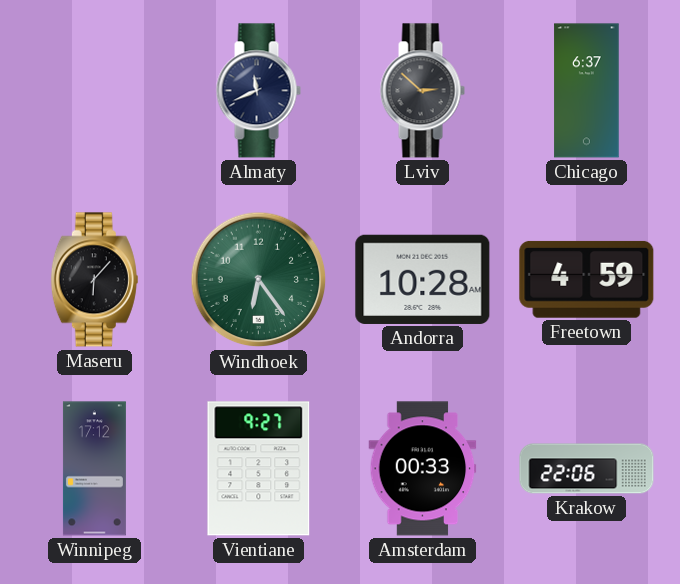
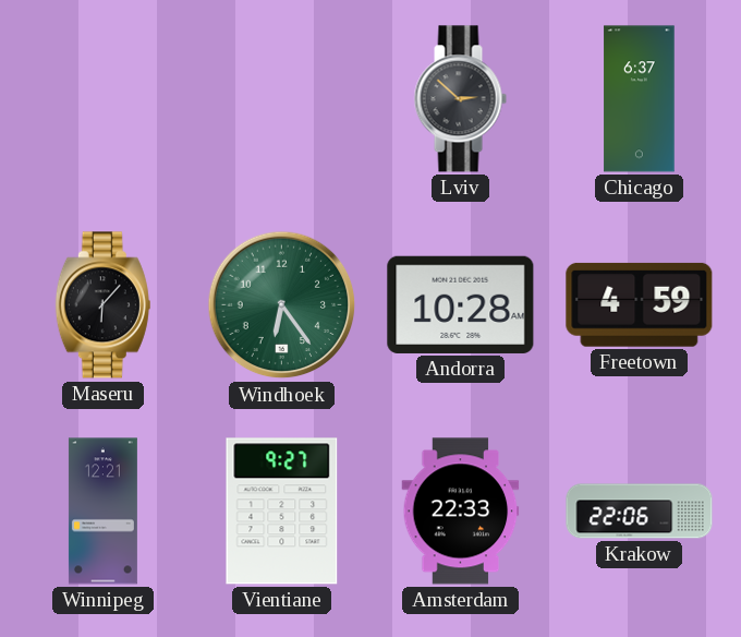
Almaty: 11:41 -> none (258, 91)
Winnipeg: 17:12 -> 12:21 (102, 512)
Amsterdam: 00:33 -> 22:33 (461, 512)
